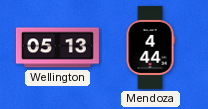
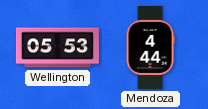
Wellington: 05:13 -> 05:53 (57, 48)
